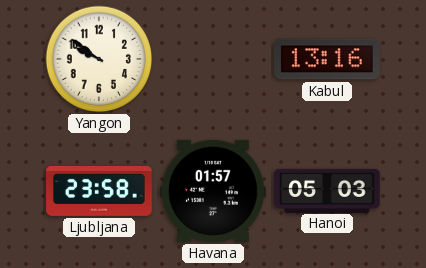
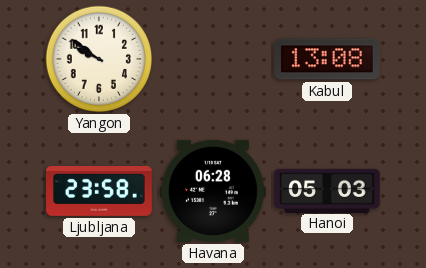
Kabul: 13:16 -> 13:08 (327, 59)
Havana: 01:57 -> 06:28 (213, 191)
